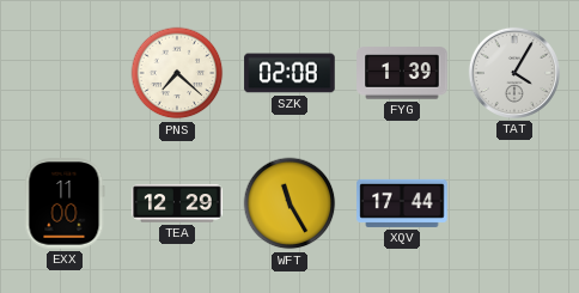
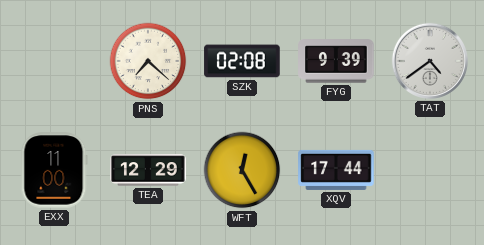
FYG: 1:39 -> 9:39 (336, 61)
TAT: 4:05 -> 4:39 (430, 61)
WFT: 11:25 -> 12:25 (242, 170)
